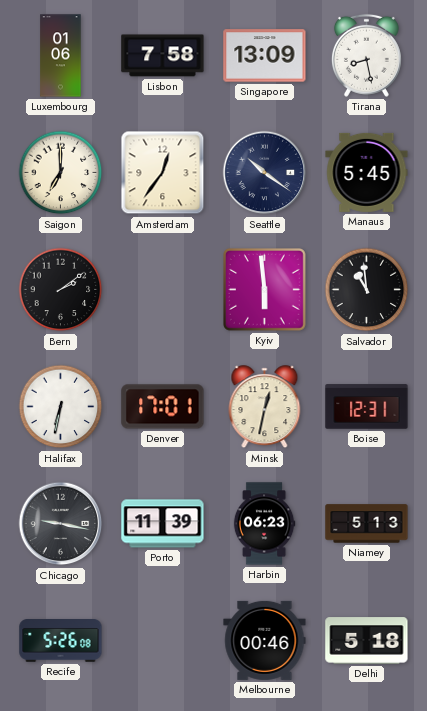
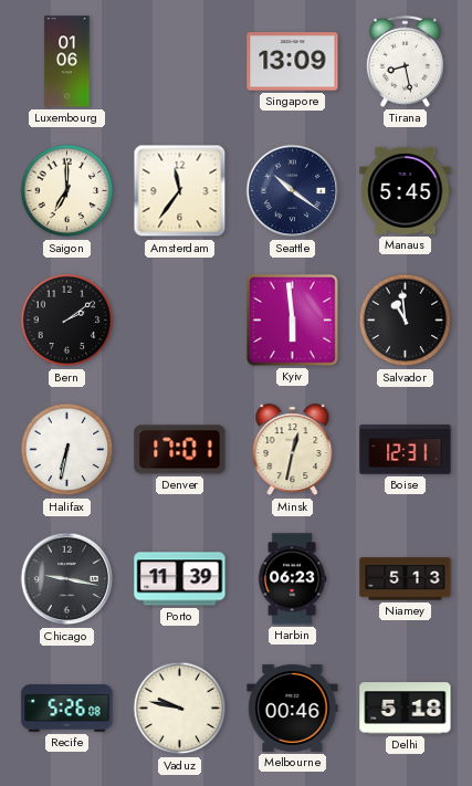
Lisbon: 7:58 -> none (163, 56)
Amsterdam: 12:36 -> 11:36 (180, 191)
Vaduz: none -> 9:47 (180, 709)
